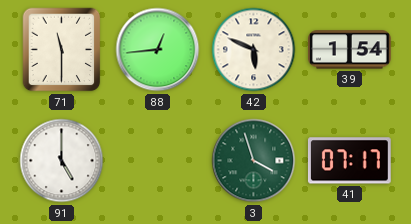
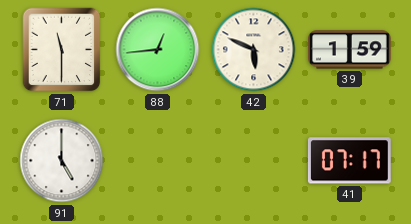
39: 1:54 -> 1:59 (350, 50)
3: 3:57 -> none (254, 161)
